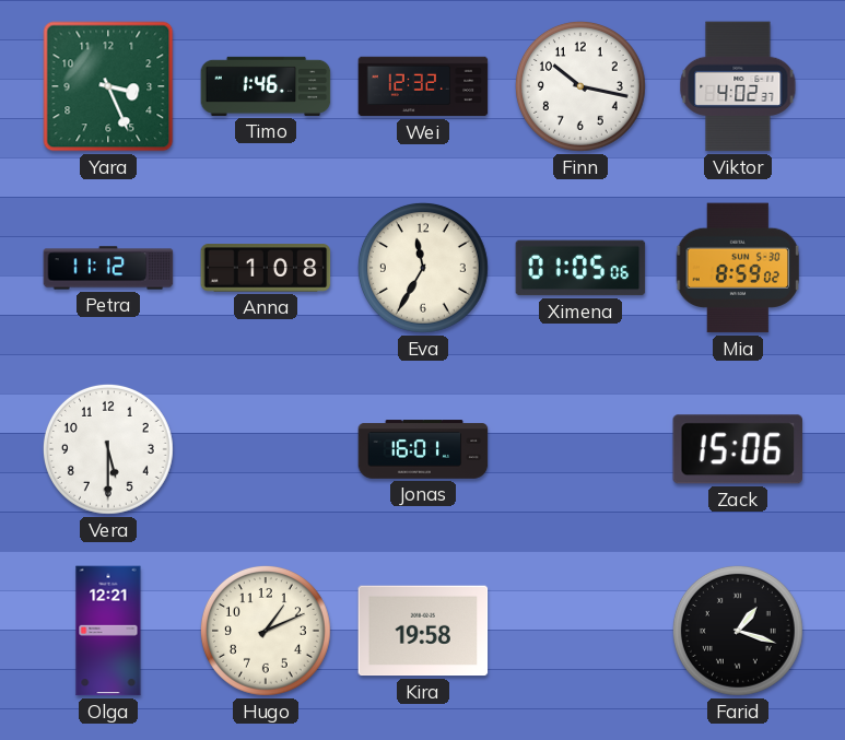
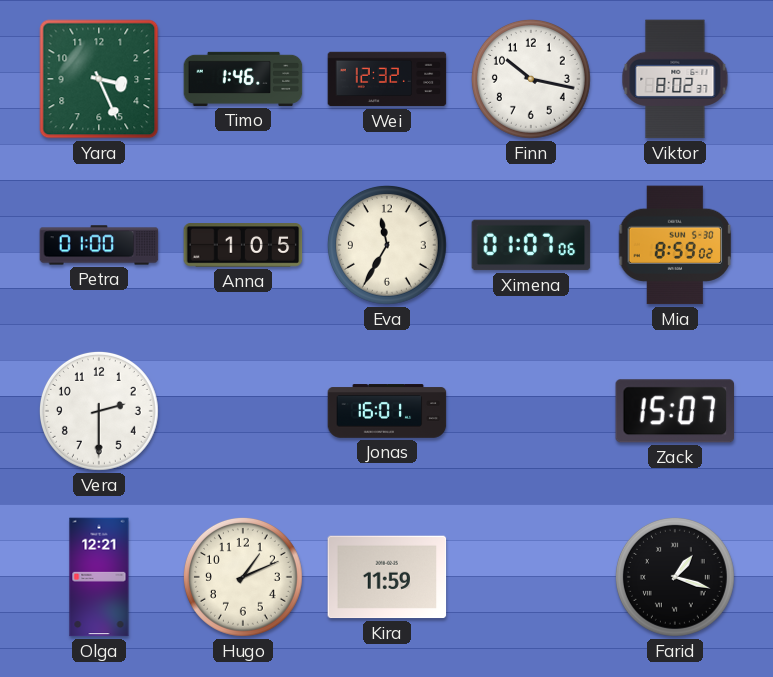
Viktor: 4:02 -> 8:02 (675, 79)
Petra: 11:12 -> 01:00 (99, 245)
Anna: 1:08 -> 1:05 (243, 245)
Ximena: 01:05 -> 01:07 (531, 245)
Vera: 5:30 -> 2:30 (99, 411)
Zack: 15:06 -> 15:07 (674, 411)
Kira: 19:58 -> 11:59 (387, 577)
